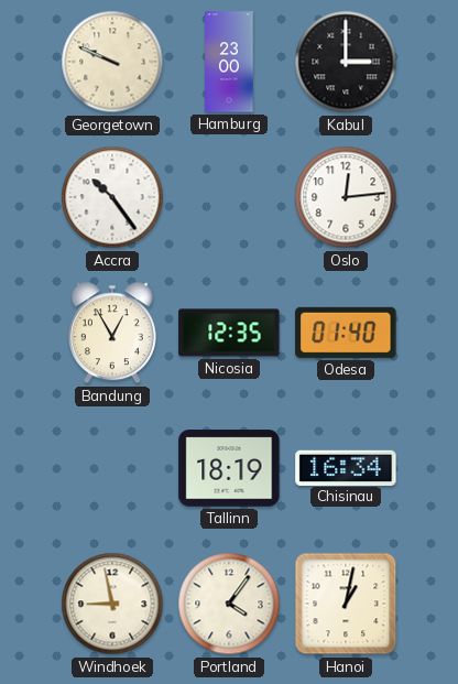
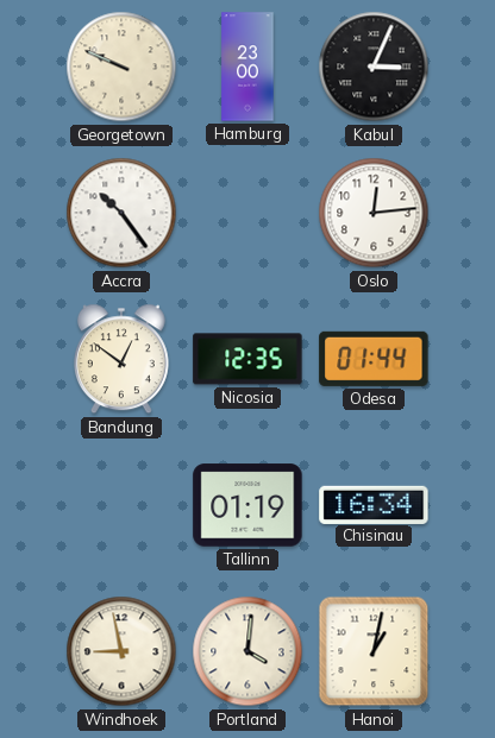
Kabul: 3:00 -> 3:04 (374, 67)
Bandung: 12:55 -> 12:51 (121, 359)
Odesa: 01:40 -> 01:44 (374, 359)
Tallinn: 18:19 -> 01:19 (248, 505)
Portland: 4:06 -> 4:01 (248, 651)
